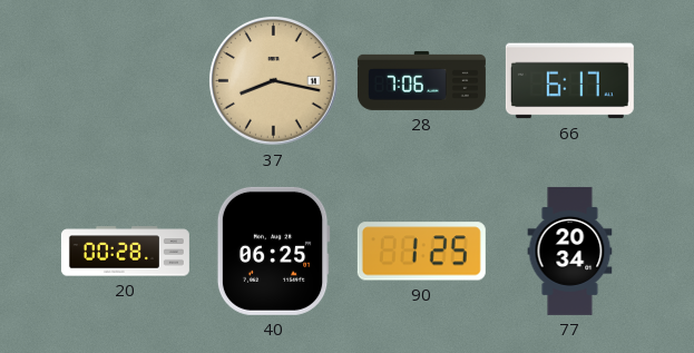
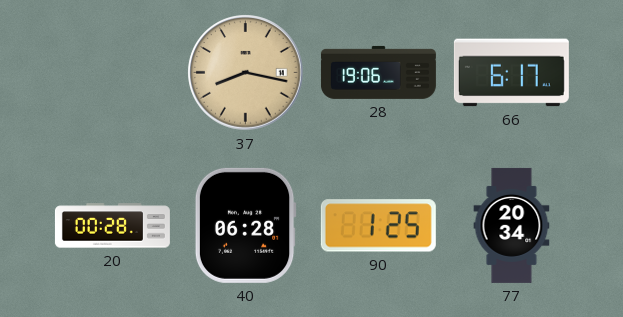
28: 7:06 -> 19:06 (378, 72)
40: 06:25 -> 06:28 (245, 225)
